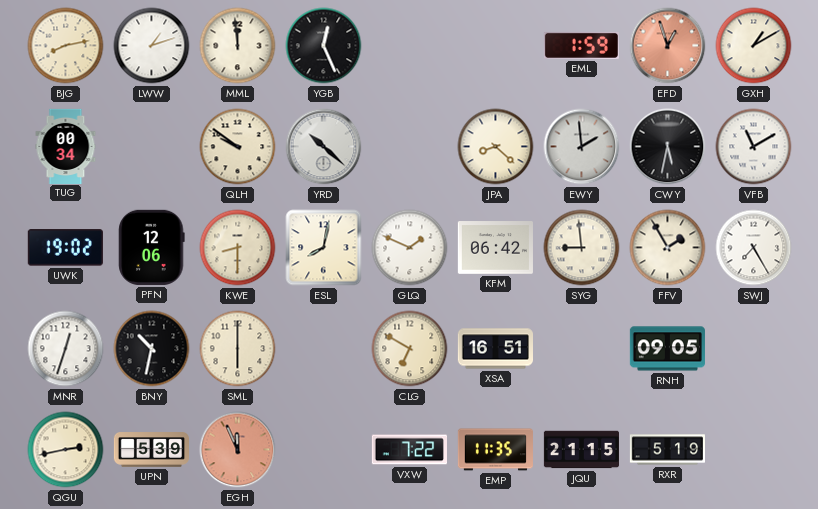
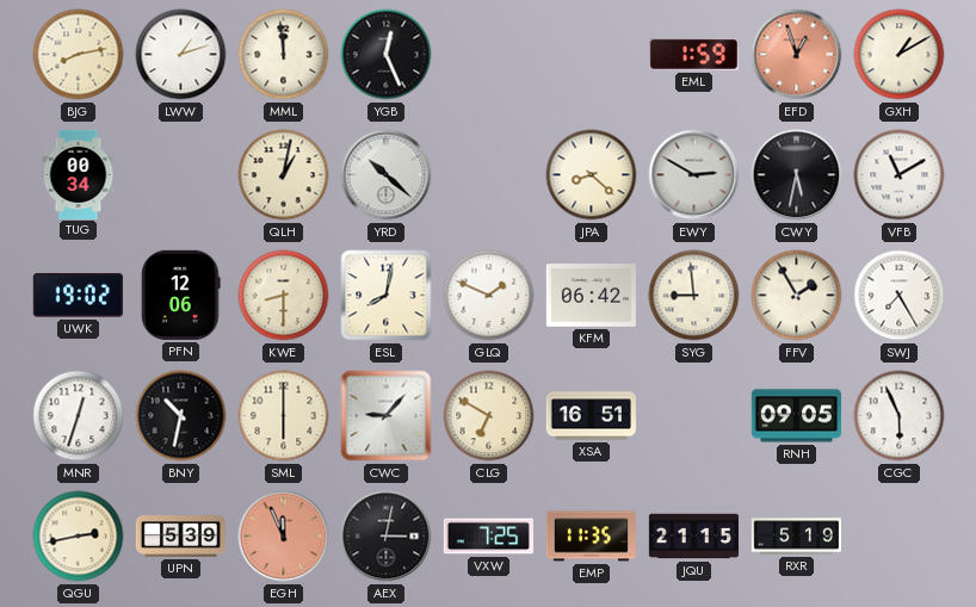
QLH: 9:51 -> 1:02 (284, 175)
EWY: 1:59 -> 2:50 (694, 175)
CWC: none -> 9:07 (387, 416)
CGC: none -> 5:56 (900, 416)
AEX: none -> 3:02 (387, 537)
VXW: 7:22 -> 7:25 (488, 537)
